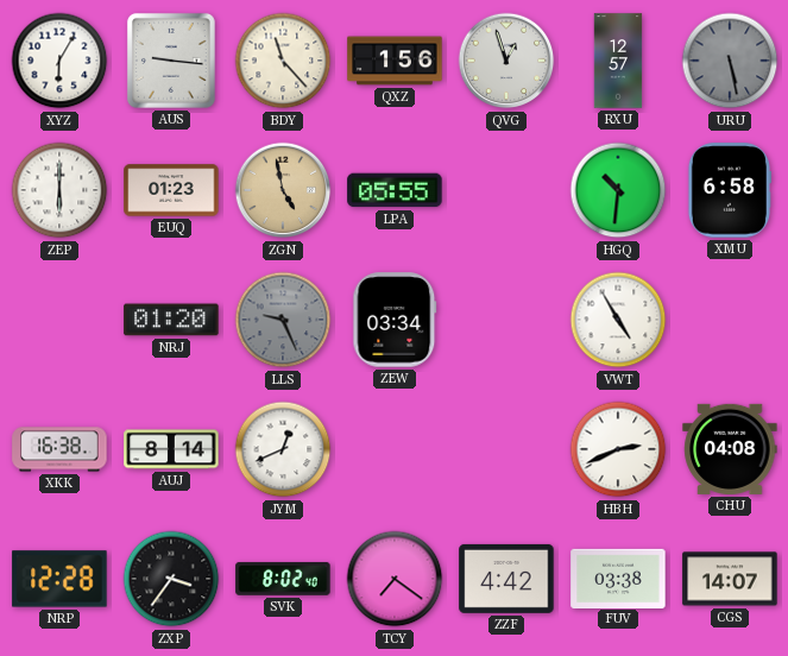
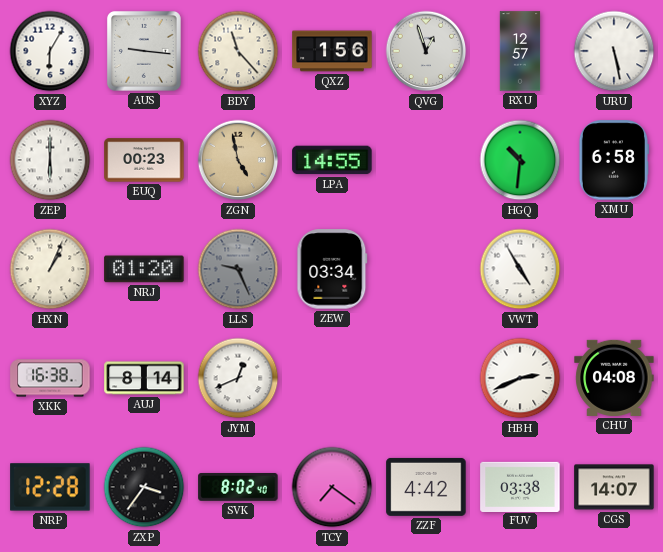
URU dial: grey -> white (614, 51)
EUQ: 01:23 -> 00:23 (144, 160)
LPA: 05:55 -> 14:55 (332, 160)
HXN: none -> 1:04 (50, 269)
